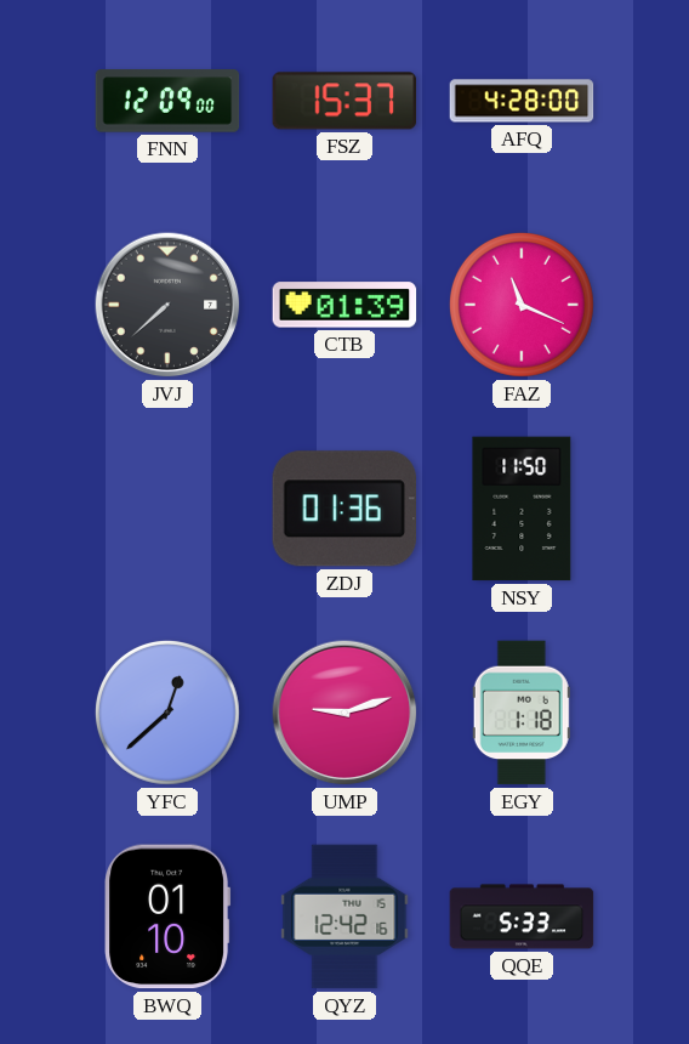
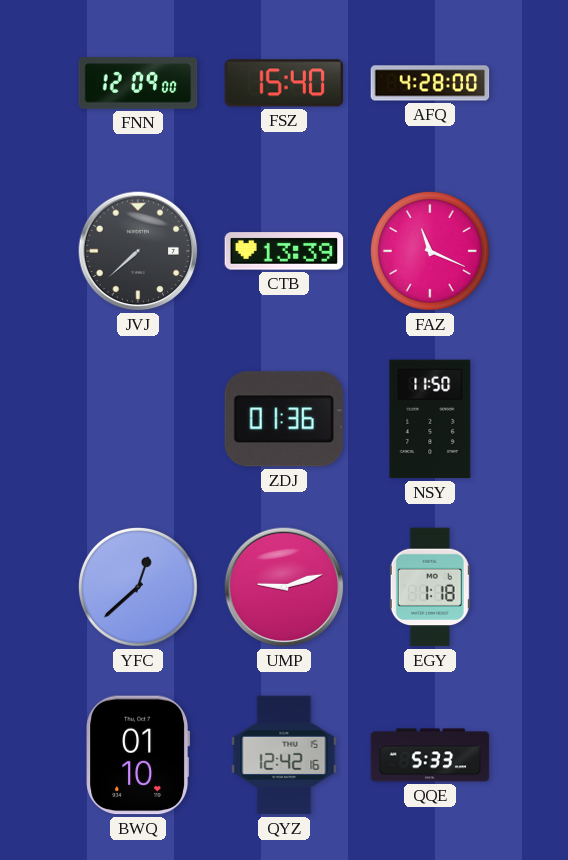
FSZ: 15:37 -> 15:40 (284, 83)
CTB: 01:39 -> 13:39 (284, 251)
